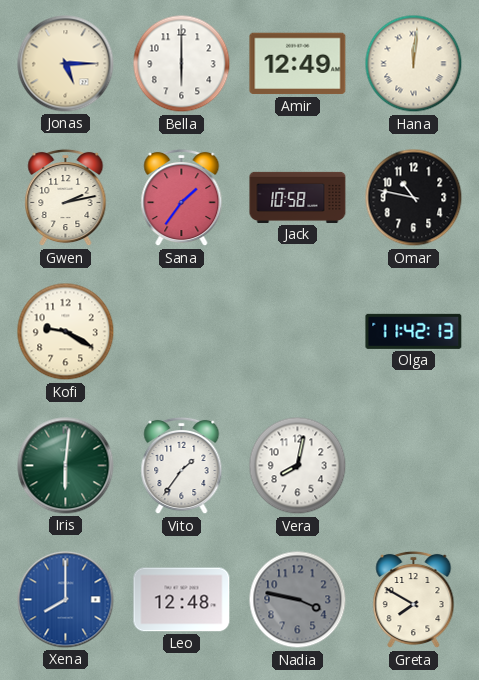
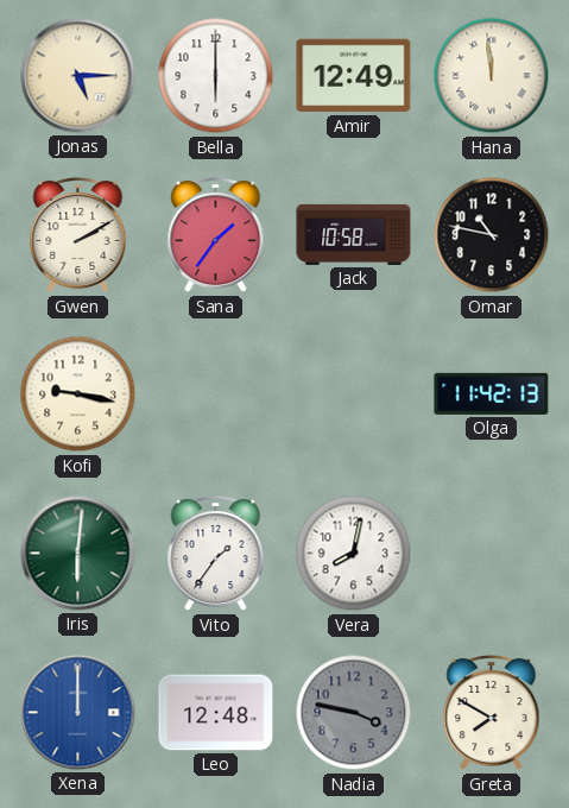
Hana: 12:01 -> 11:59 (492, 76)
Gwen: 2:13 -> 2:10 (78, 235)
Kofi: 9:20 -> 9:17 (78, 394)
Xena: 8:00 -> 12:00 (78, 713)
